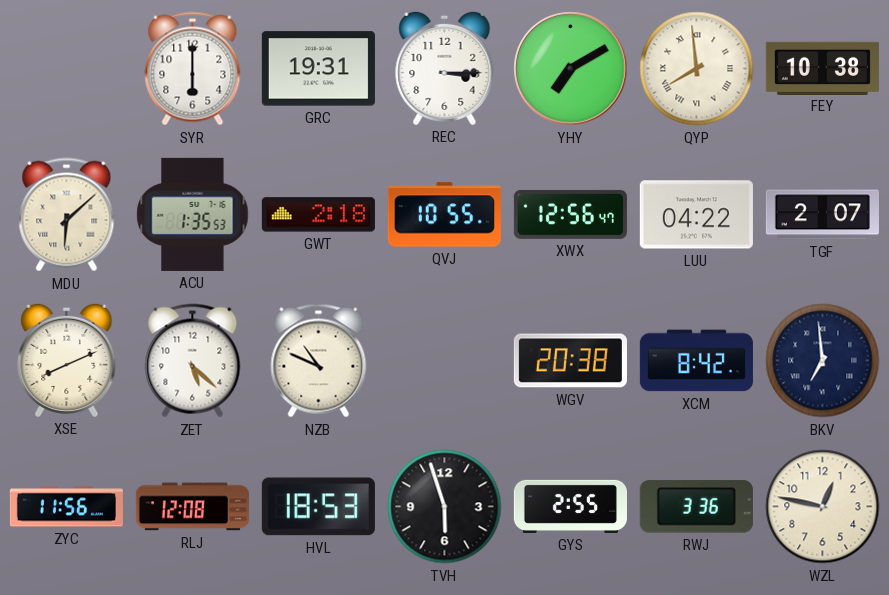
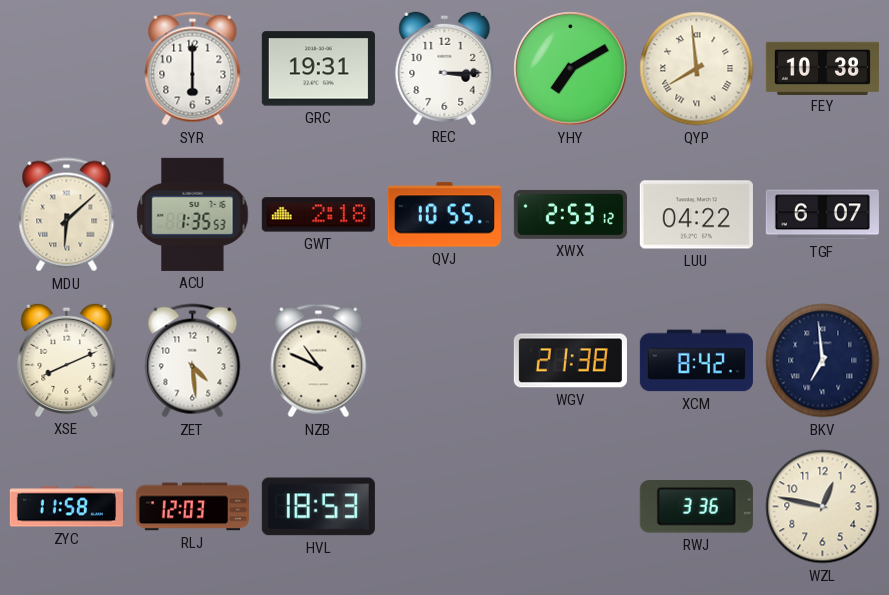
XWX: 12:56 -> 2:53 (570, 214)
TGF: 2:07 -> 6:07 (822, 215)
ZET: 5:22 -> 4:29 (193, 361)
WGV: 20:38 -> 21:38 (570, 361)
ZYC: 11:56 -> 11:58 (66, 507)
RLJ: 12:08 -> 12:03 (192, 507)
TVH: 5:57 -> none (445, 507)
GYS: 2:55 -> none (570, 506)
